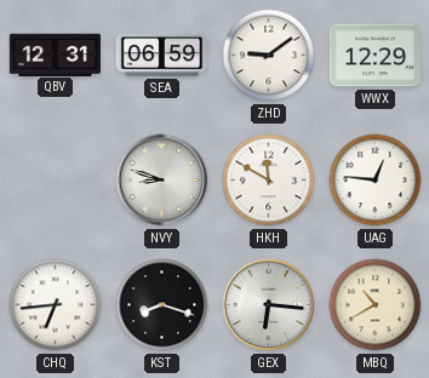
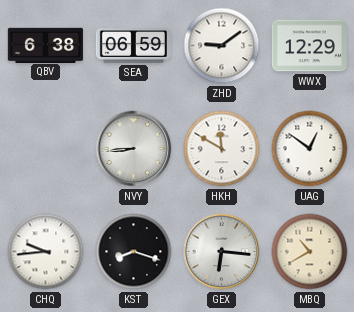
QBV: 12:31 -> 6:38 (45, 45)
NVY: 8:48 -> 8:44 (134, 149)
UAG: 12:46 -> 12:51 (310, 149)
CHQ: 6:44 -> 9:44 (46, 252)
